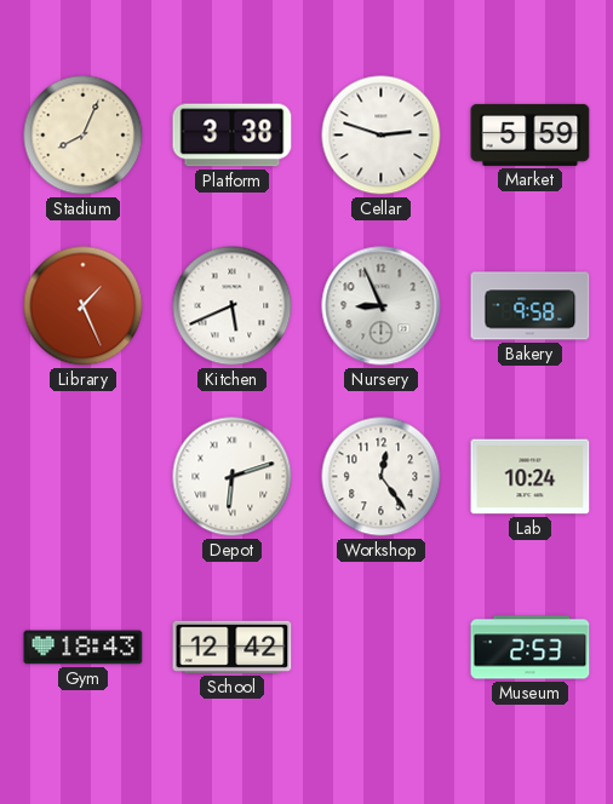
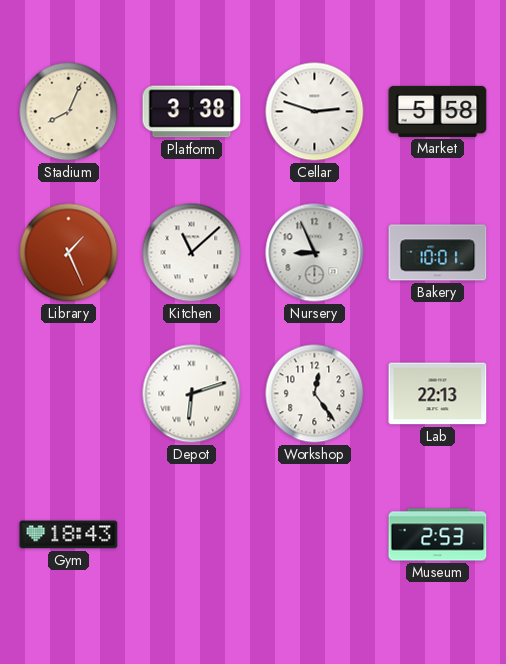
Market: 5:59 -> 5:58 (438, 111)
Kitchen: 5:41 -> 11:08 (192, 253)
Bakery: 9:58 -> 10:01 (438, 253)
Lab: 10:24 -> 22:13 (438, 394)
School: 12:42 -> none (233, 647)
